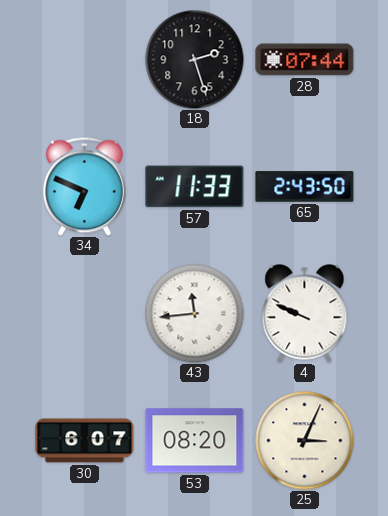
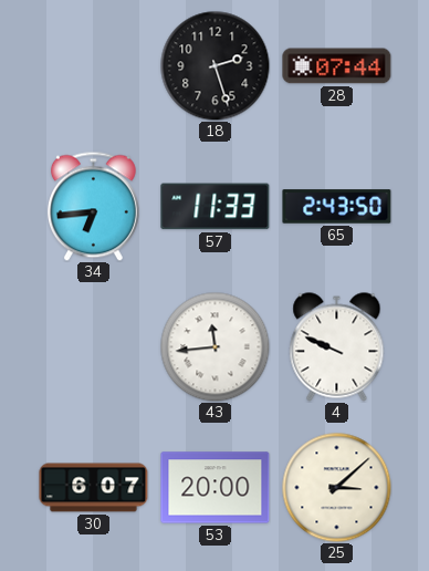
34: 6:49 -> 6:44 (93, 206)
53: 08:20 -> 20:00 (216, 488)
25: 3:04 -> 3:08 (337, 488)
